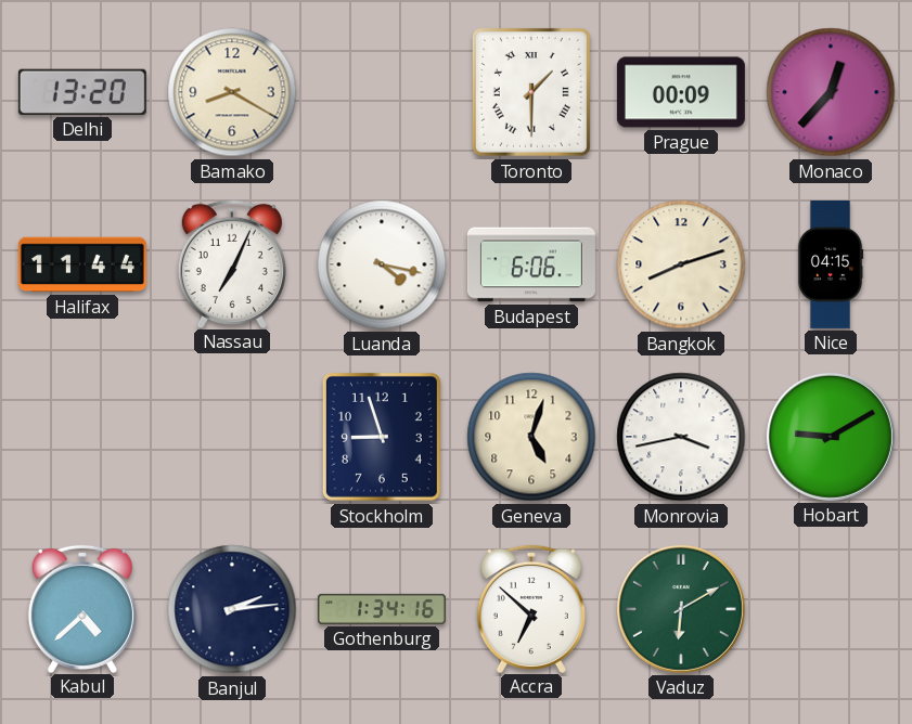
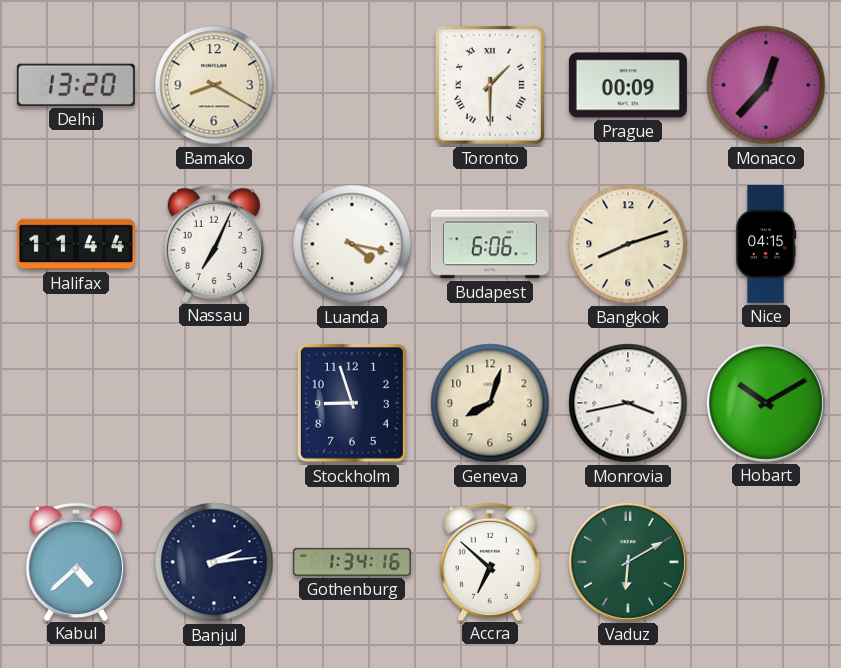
Geneva: 5:03 -> 8:03 (490, 403)
Hobart: 9:10 -> 10:10 (766, 403)
